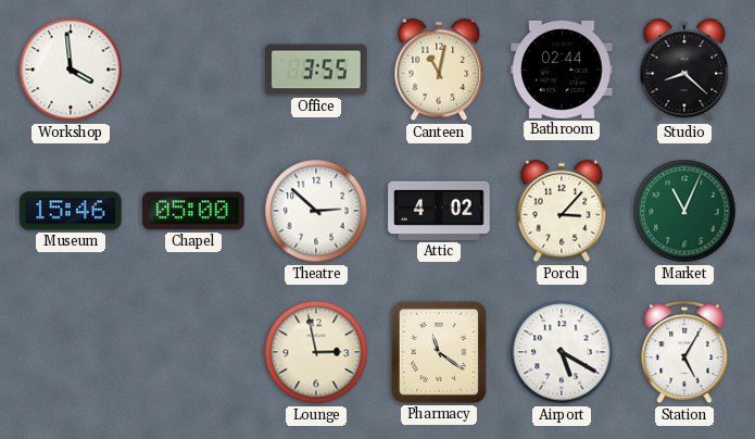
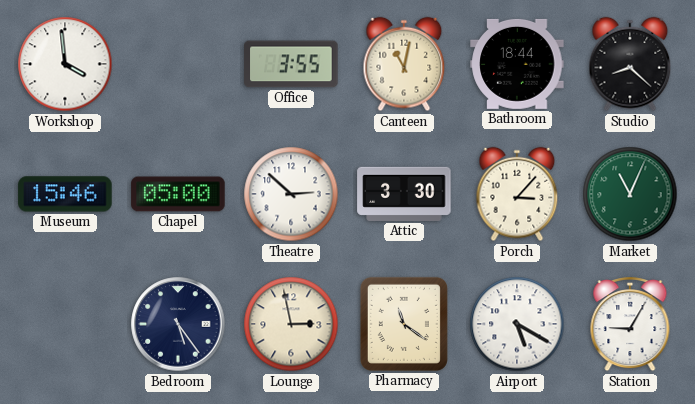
Bathroom: 02:44 -> 18:44 (517, 64)
Attic: 4:02 -> 3:30 (404, 194)
Bedroom: none -> 5:24 (178, 324)
Station: 5:05 -> 9:05 (630, 324)
